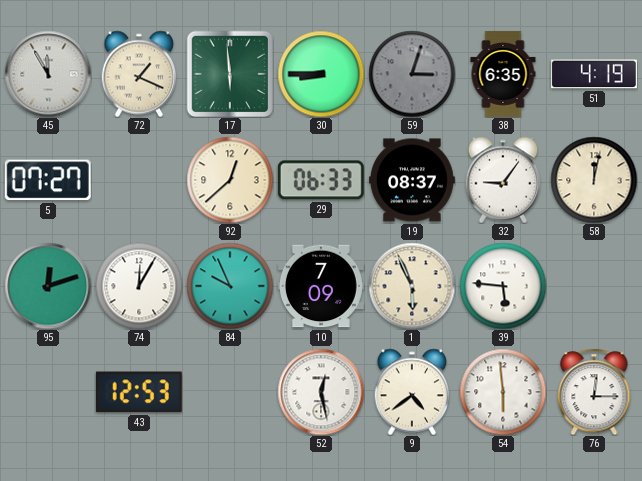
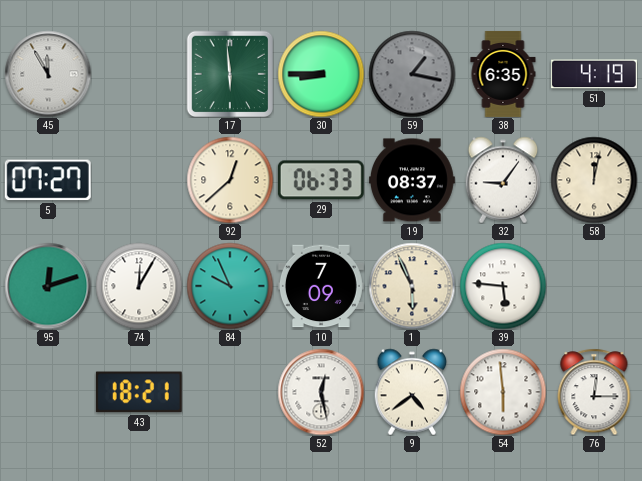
72: 1:19 -> none (139, 74)
59: 3:03 -> 1:17 (412, 74)
43: 12:53 -> 18:21 (139, 392)
